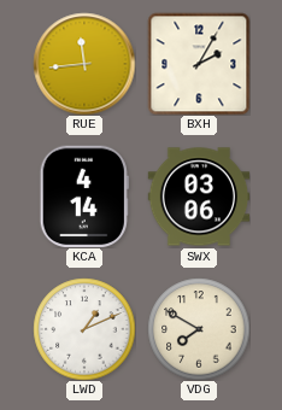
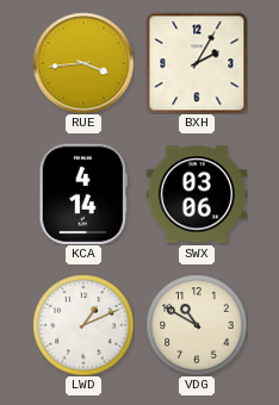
RUE: 11:44 -> 3:44 (83, 63)
VDG: 7:50 -> 10:50 (197, 325)
